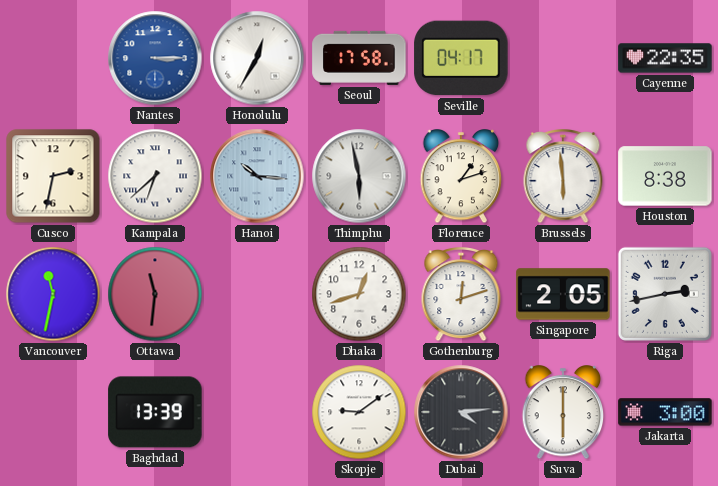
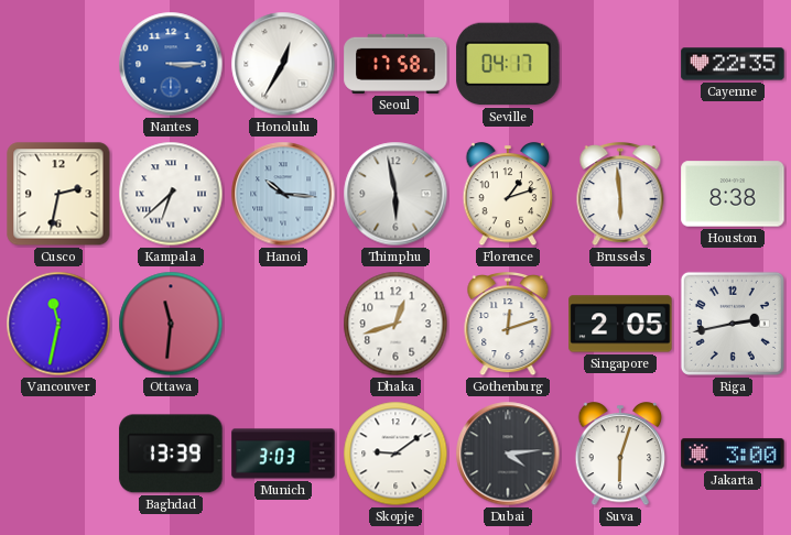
Munich: none -> 3:03 (283, 454)
Suva: 6:00 -> 6:03 (620, 455)
